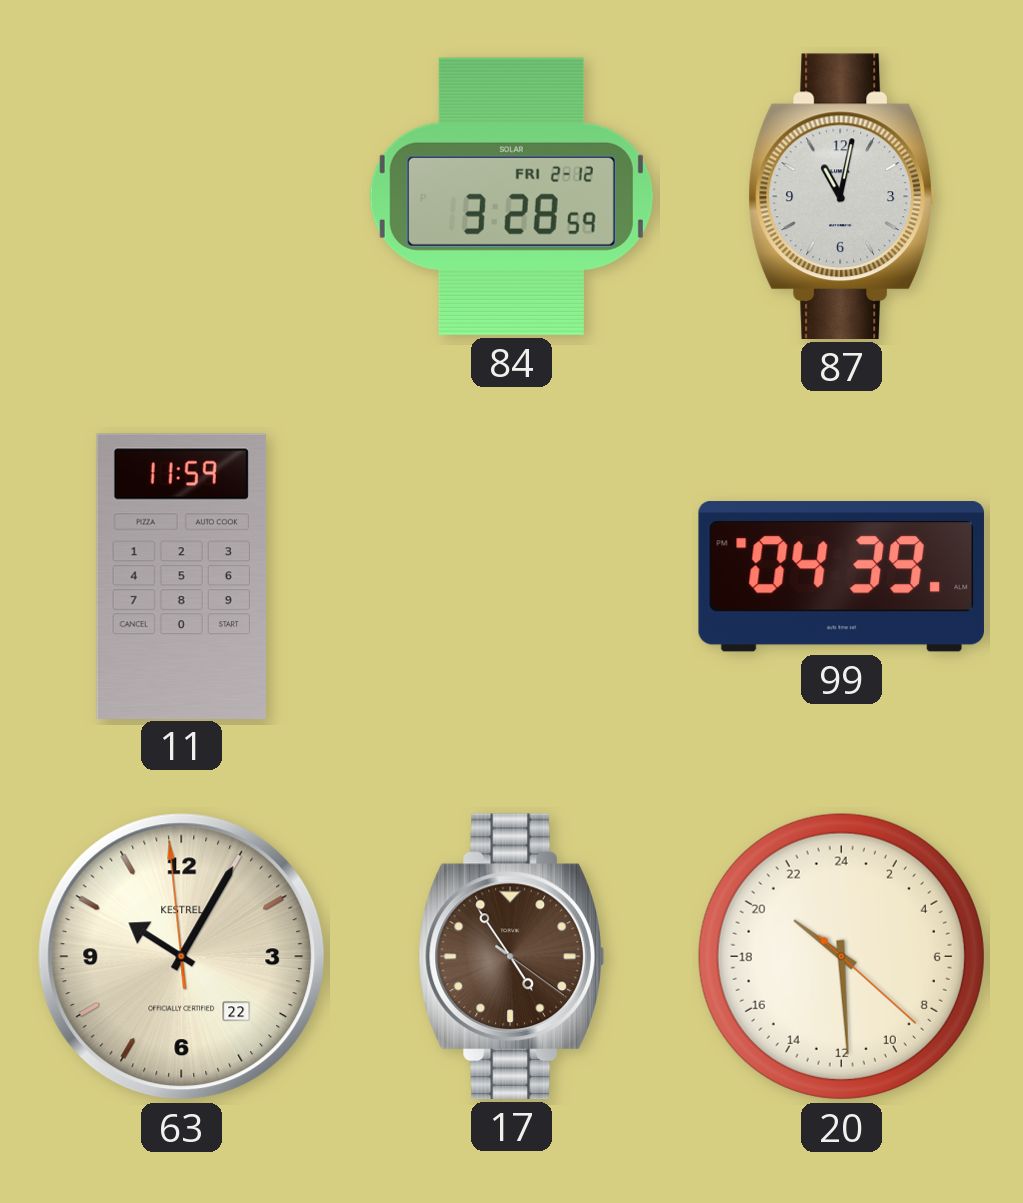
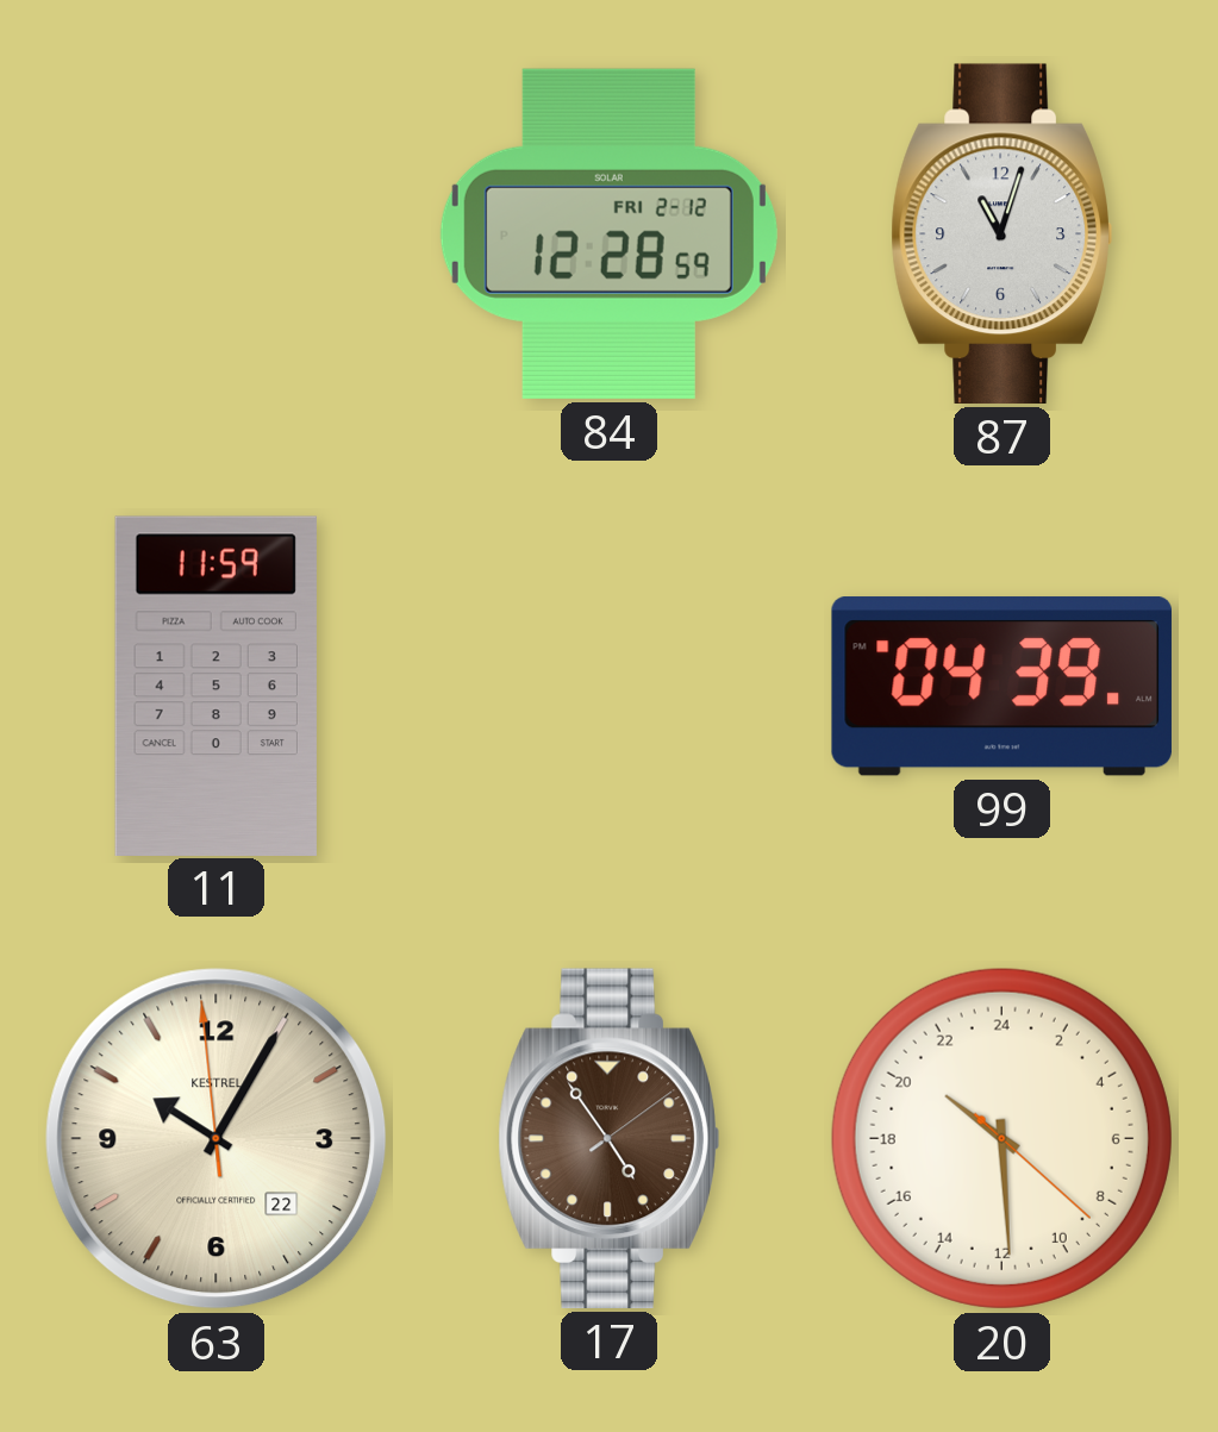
84: 3:28 -> 12:28 (608, 233)
87: 11:02 -> 11:03 (1001, 233)
17: 4:54:21 -> 4:54:09 (608, 1138)
